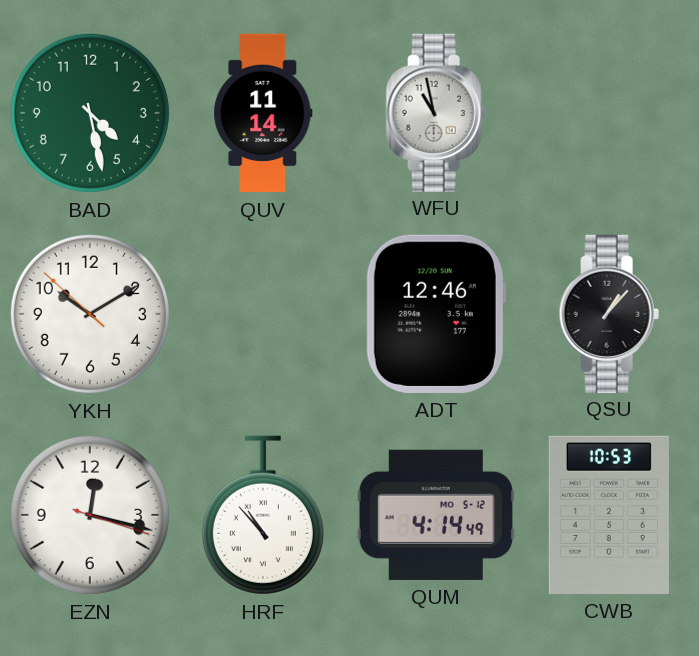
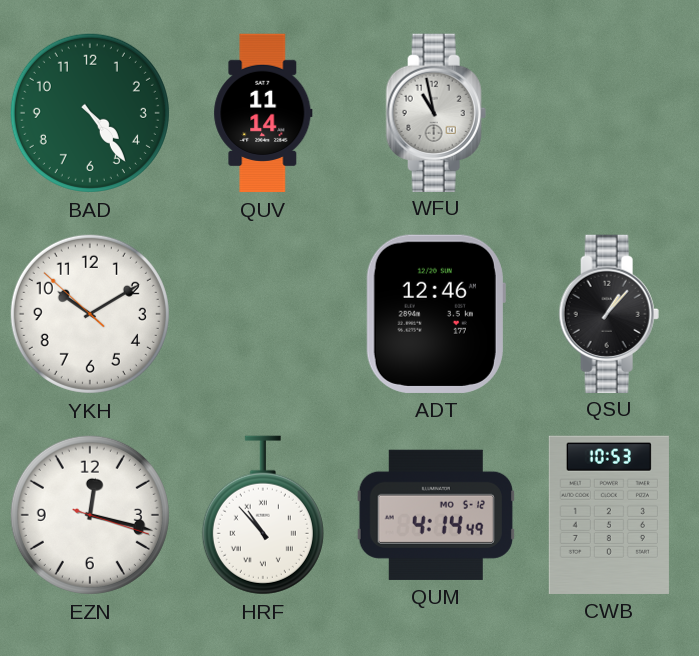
BAD: 4:28 -> 4:24 (90, 113)
